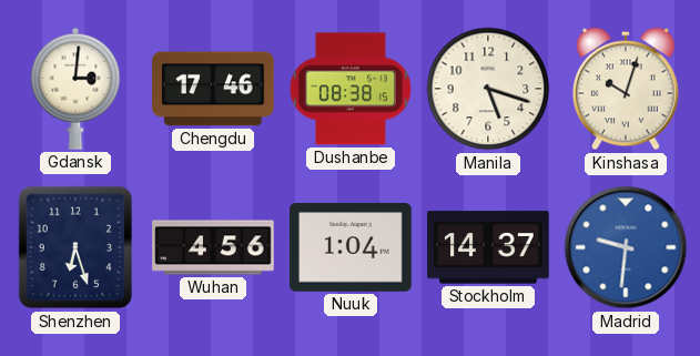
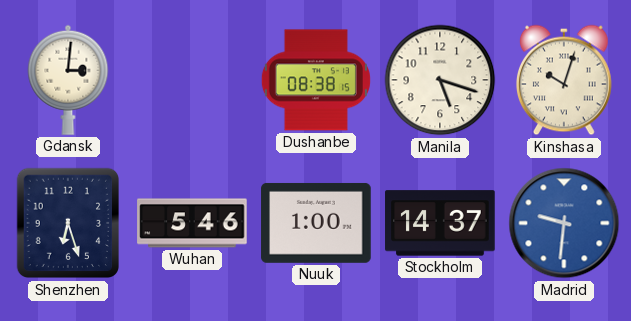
Chengdu: 17:46 -> none (213, 89)
Wuhan: 4:56 -> 5:46 (192, 223)
Nuuk: 1:04 -> 1:00 (316, 223)
